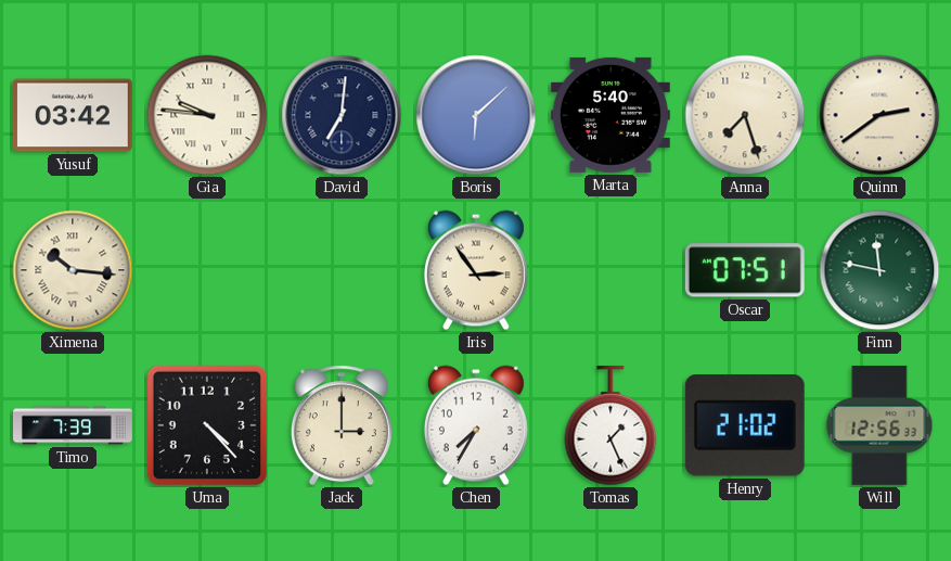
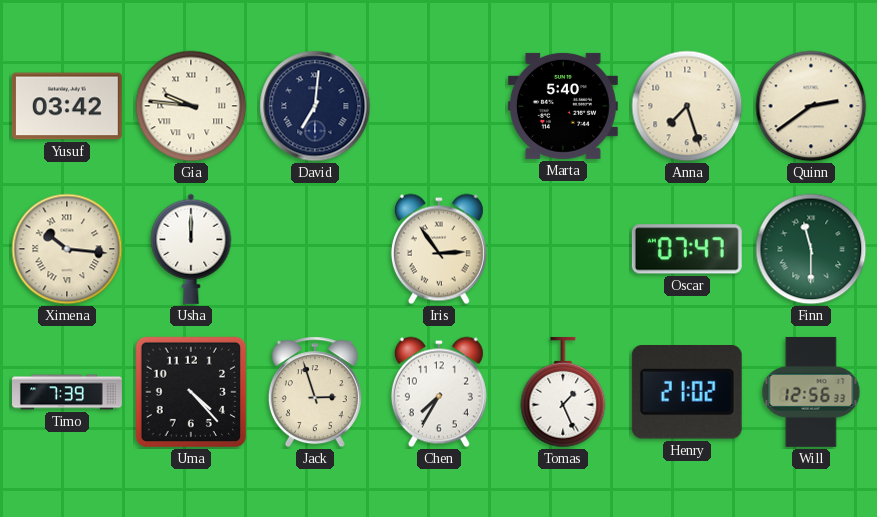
Boris: 6:08 -> none (476, 115)
Usha: none -> 12:00 (191, 249)
Oscar: 07:51 -> 07:47 (687, 249)
Finn: 11:47 -> 11:30 (811, 249)
Jack: 3:00 -> 2:57 (315, 392)
